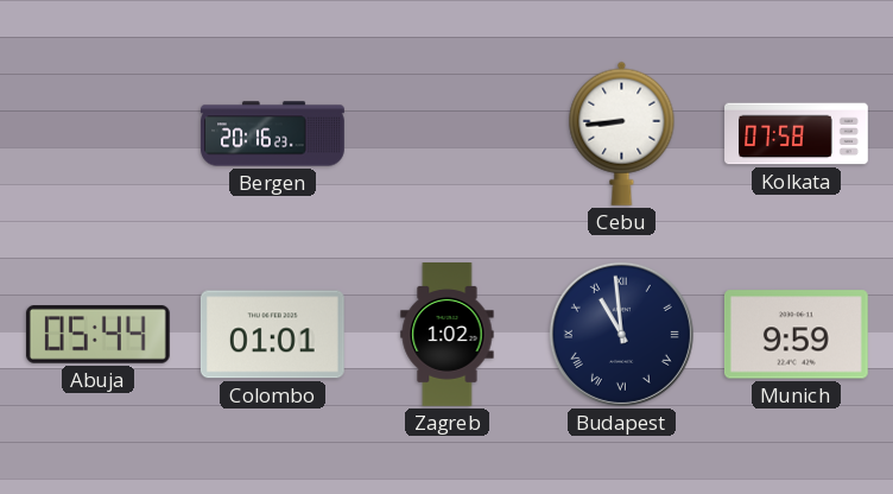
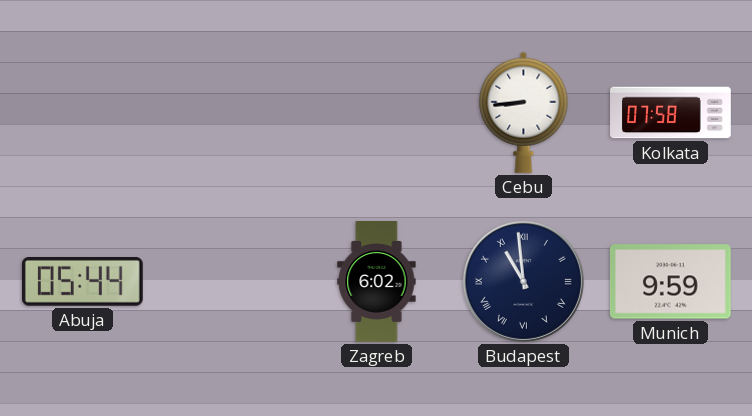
Bergen: 20:16 -> none (273, 134)
Colombo: 01:01 -> none (272, 335)
Zagreb: 1:02 -> 6:02 (377, 282)
